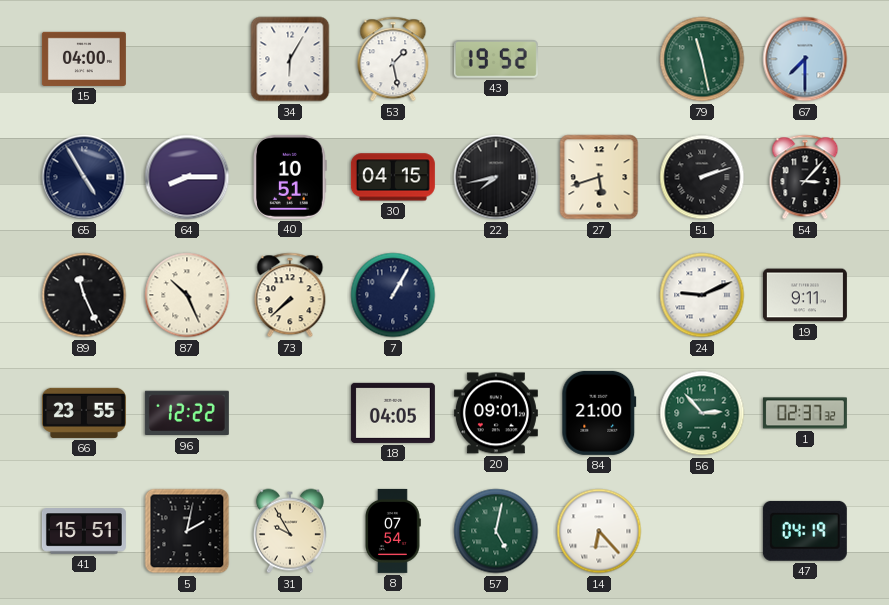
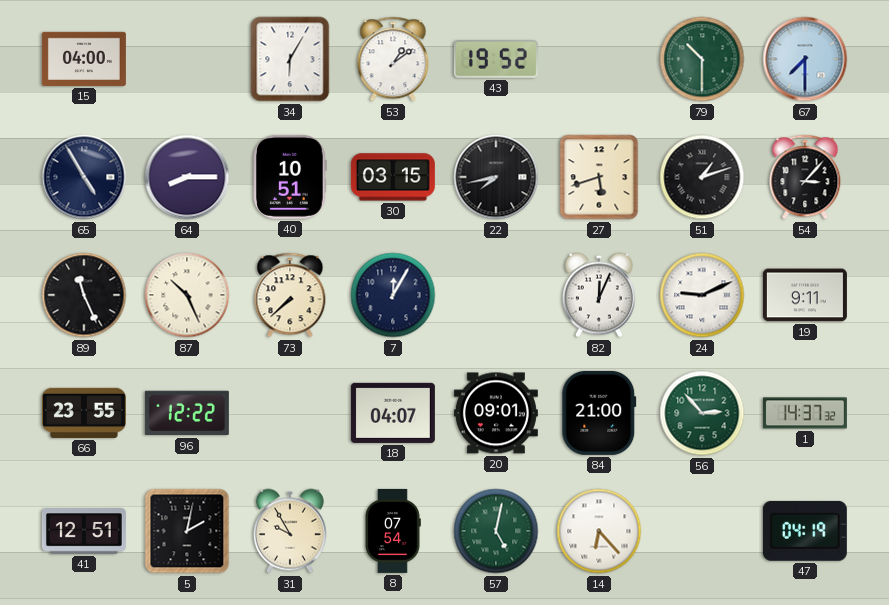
53: 1:28 -> 1:09 (393, 59)
79: 11:28 -> 10:30 (702, 59)
30: 04:15 -> 03:15 (393, 177)
51: 2:12 -> 1:12 (702, 177)
7: 1:05 -> 12:05 (393, 295)
82: none -> 12:04 (599, 295)
18: 04:05 -> 04:07 (393, 413)
1: 02:37 -> 14:37 (805, 413)
41: 15:51 -> 12:51 (84, 531)
